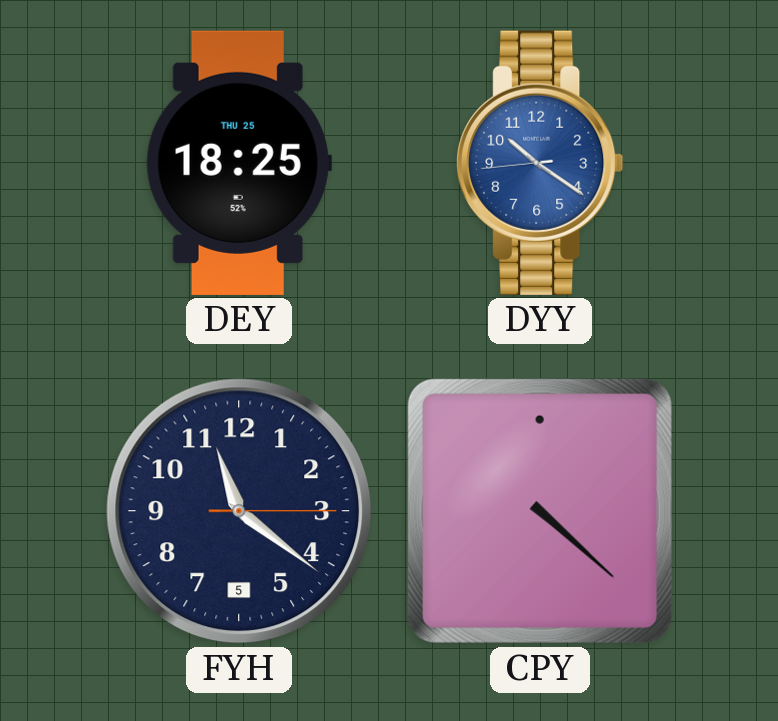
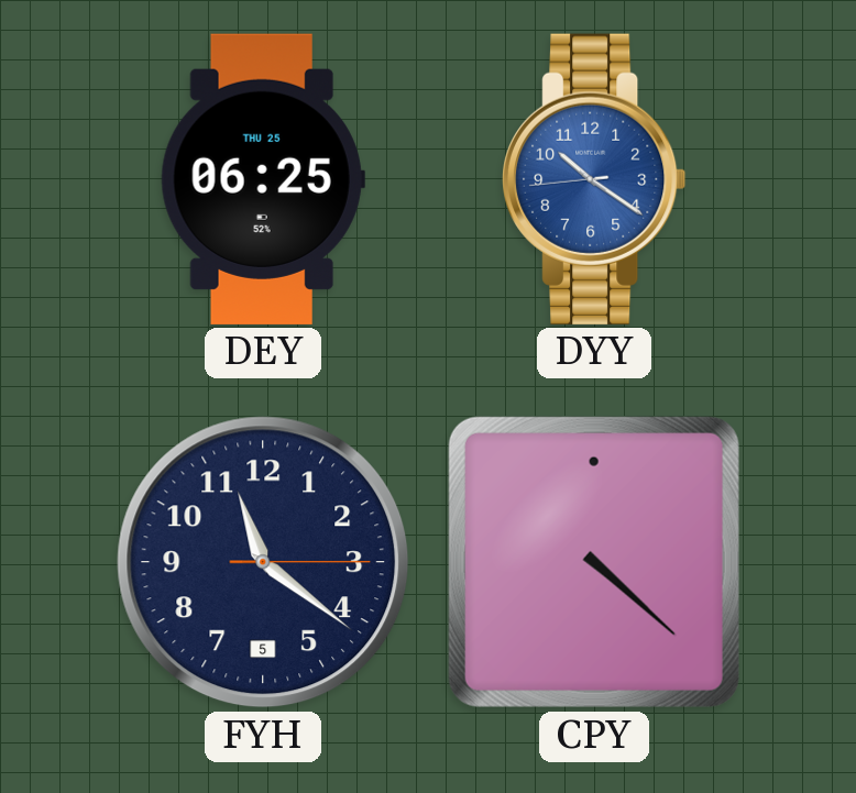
DEY: 18:25 -> 06:25 (263, 179)
